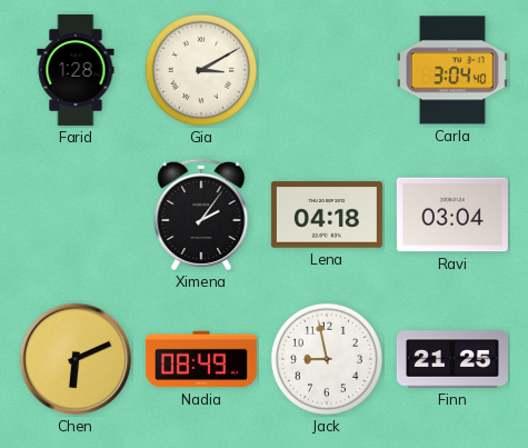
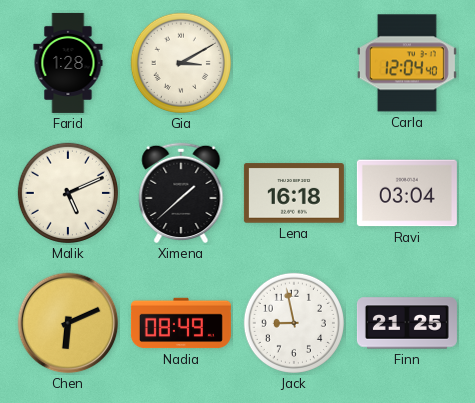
Carla: 3:04 -> 12:04 (407, 63)
Malik: none -> 5:11 (68, 193)
Ximena: 2:06 -> 1:38 (181, 193)
Lena: 04:18 -> 16:18 (294, 193)
